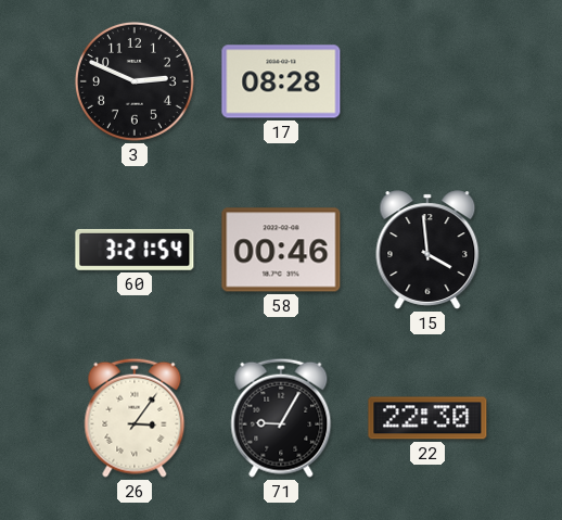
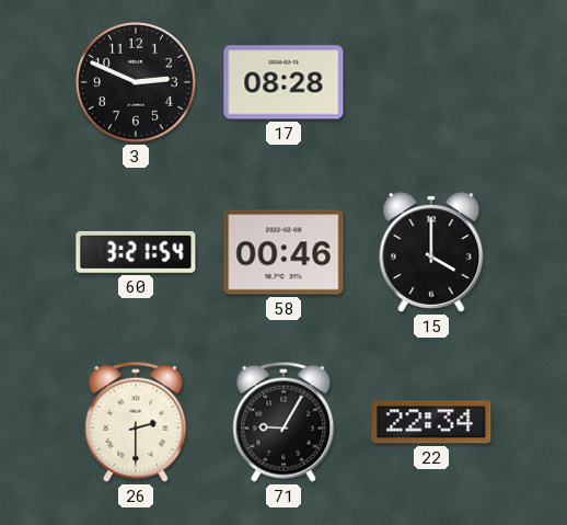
15: 3:59 -> 4:00 (431, 252)
26: 3:06 -> 2:30 (136, 422)
22: 22:30 -> 22:34 (431, 422)
